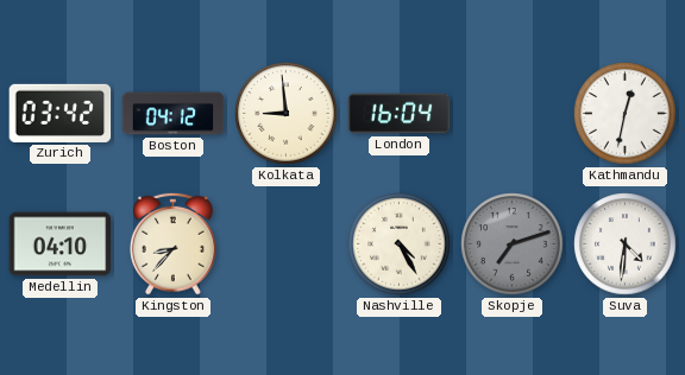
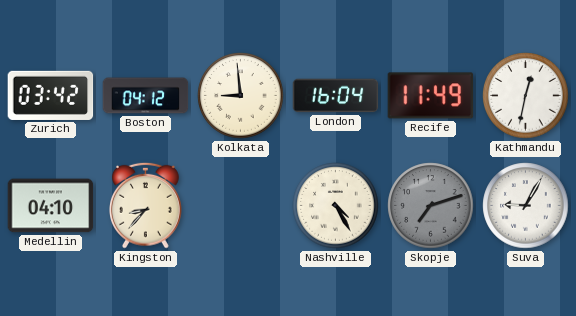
Recife: none -> 11:49 (431, 96)
Suva: 4:31 -> 9:05 (526, 206)
